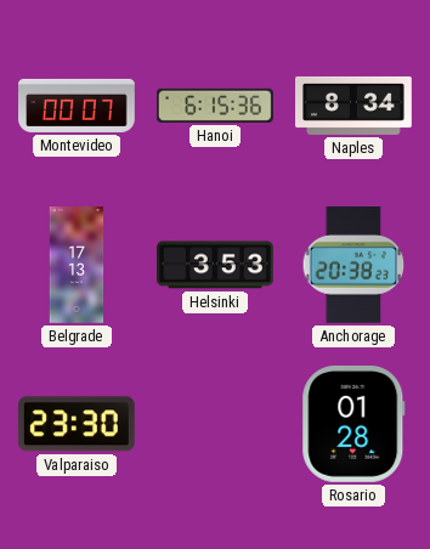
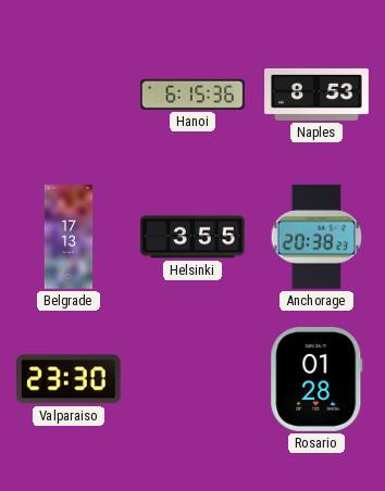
Montevideo: 00:07 -> none (77, 106)
Naples: 8:34 -> 8:53 (316, 95)
Helsinki: 3:53 -> 3:55 (194, 237)
